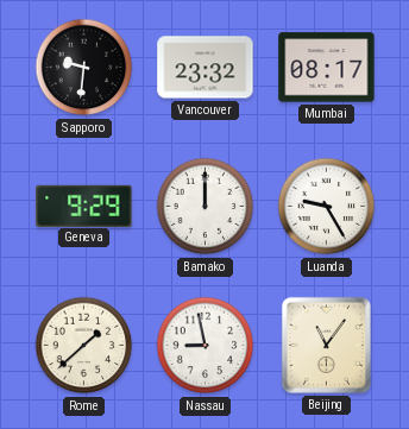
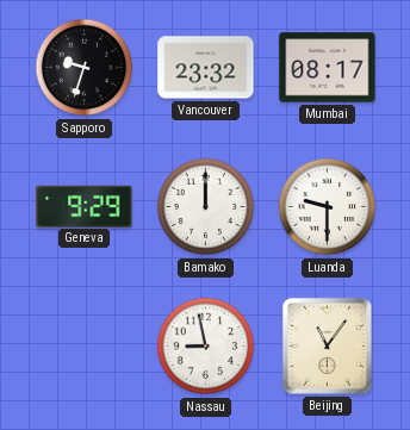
Sapporo: 9:31 -> 9:33 (85, 68)
Luanda: 9:25 -> 9:30 (328, 207)
Rome: 1:38 -> none (84, 346)
